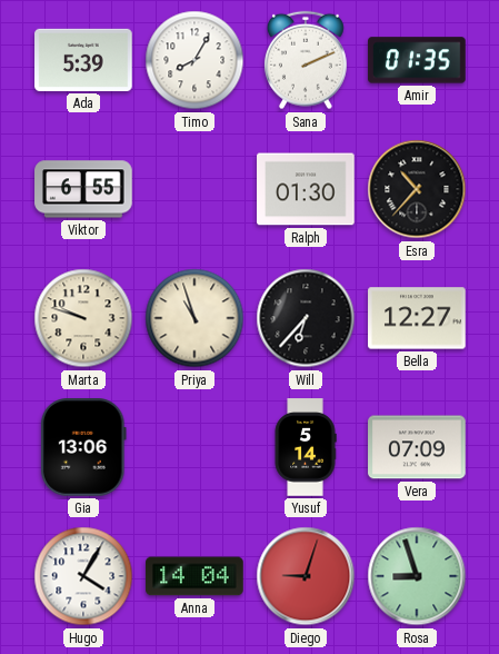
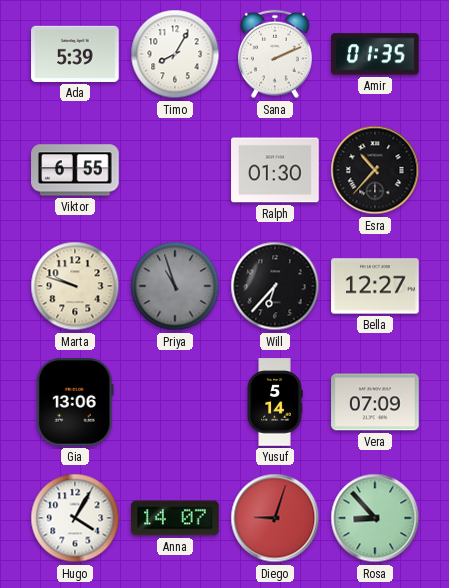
Priya dial: cream -> grey (175, 286)
Anna: 14:04 -> 14:07 (175, 518)
Rosa: 8:57 -> 8:53 (375, 518)
